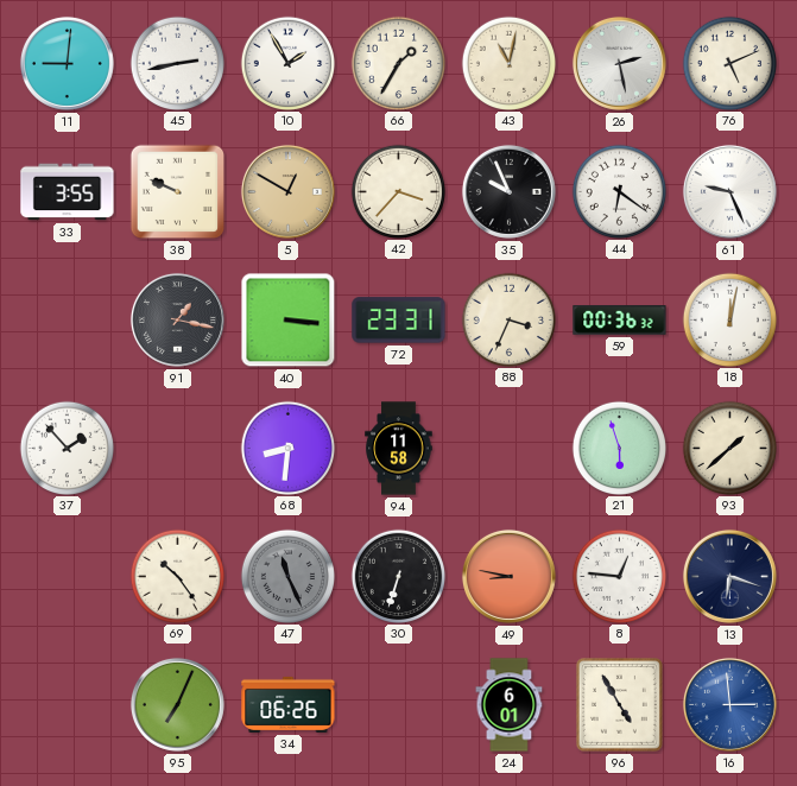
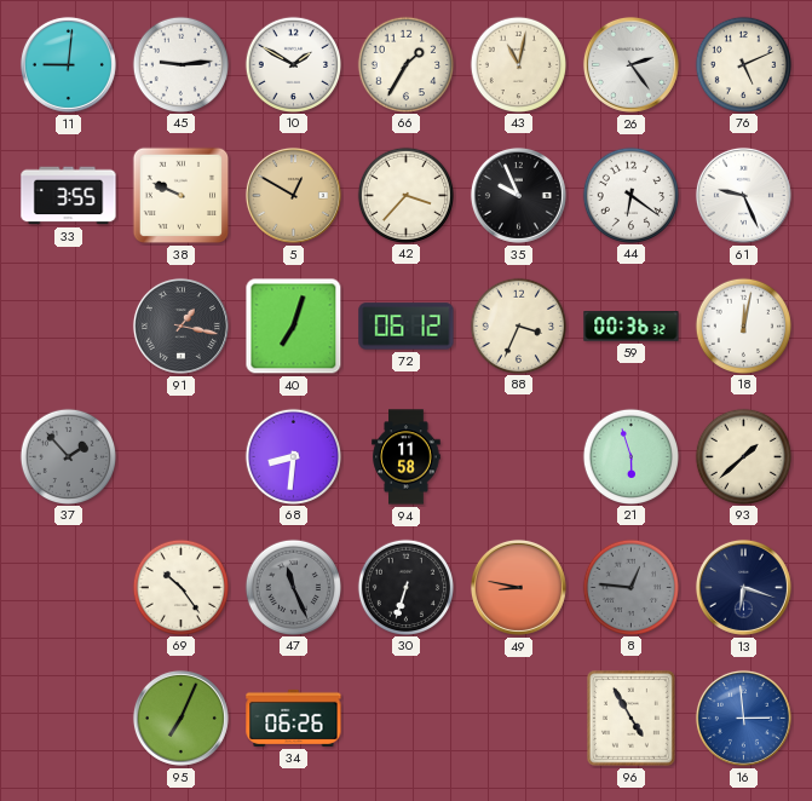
45: 2:43 -> 9:14 (180, 64)
10: 1:55 -> 1:50 (293, 64)
26: 2:28 -> 2:24 (630, 64)
40: 3:16 -> 7:03 (294, 327)
72: 23:31 -> 06:12 (407, 327)
37 dial: white -> grey (68, 456)
8 dial: white -> grey (630, 587)
24: 6:01 -> none (510, 705)
